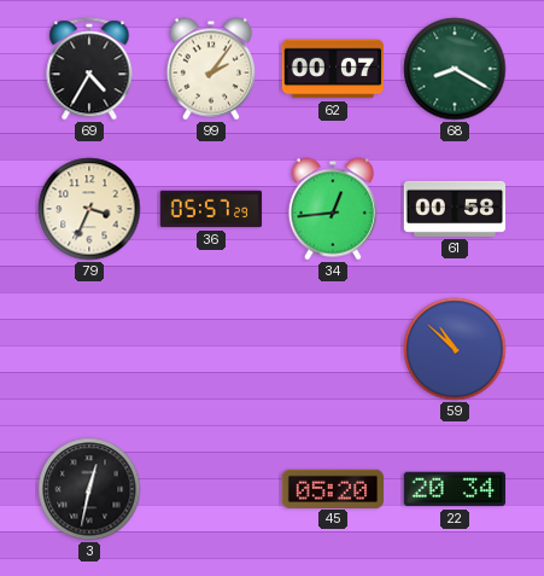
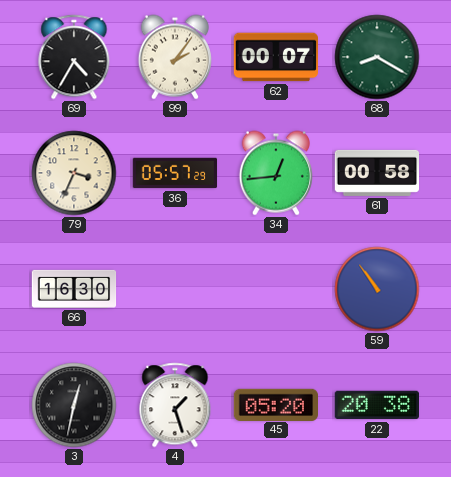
66: none -> 16:30 (74, 289)
59: 10:52 -> 10:54 (377, 289)
4: none -> 1:27 (175, 405)
22: 20:34 -> 20:38 (376, 405)
